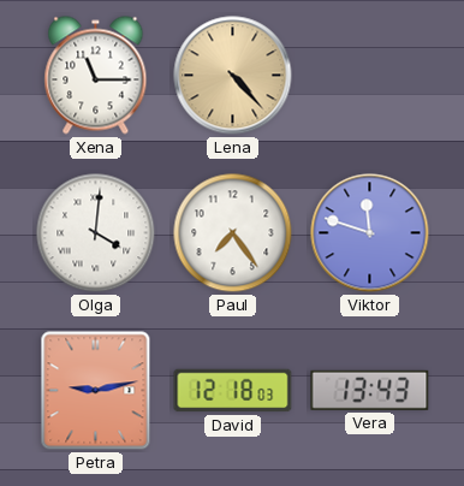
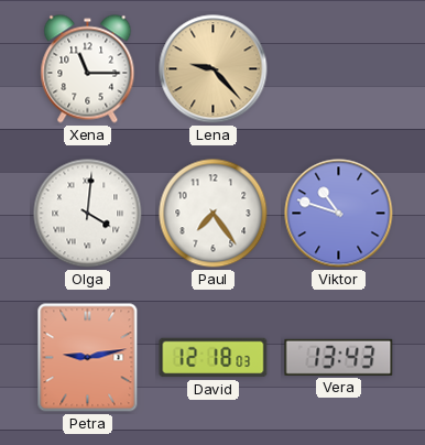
Lena: 4:23 -> 9:23 (214, 69)
Viktor: 11:48 -> 10:48 (339, 214)
